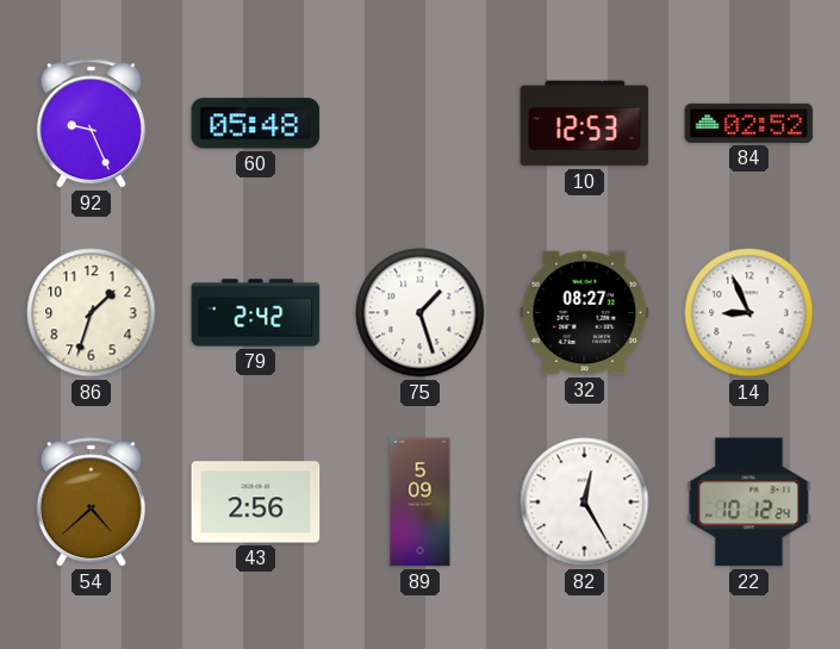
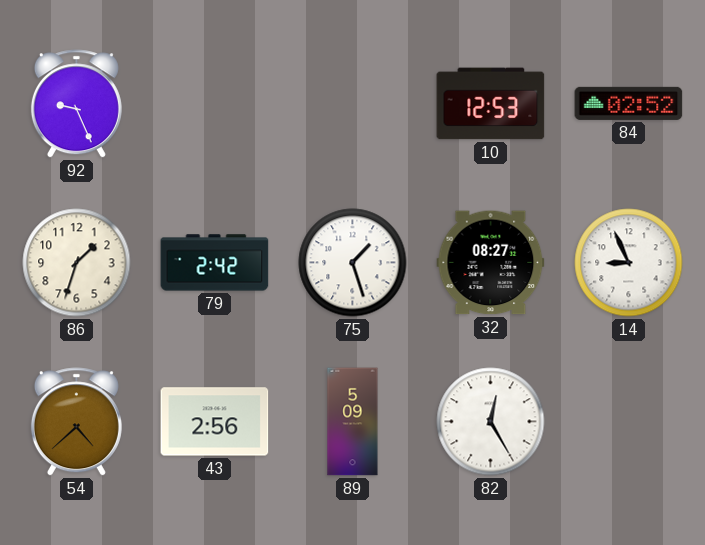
60: 05:48 -> none (256, 124)
22: 10:12 -> none (749, 503)
